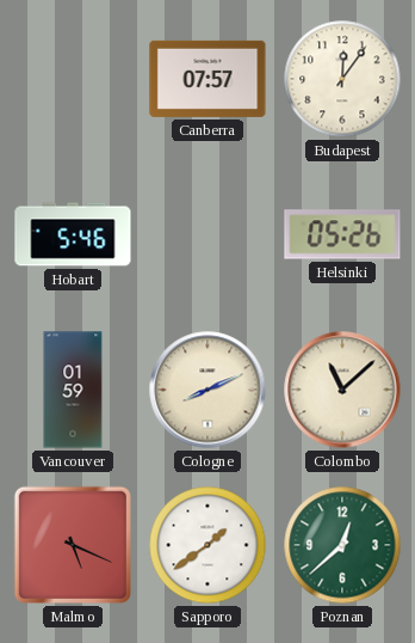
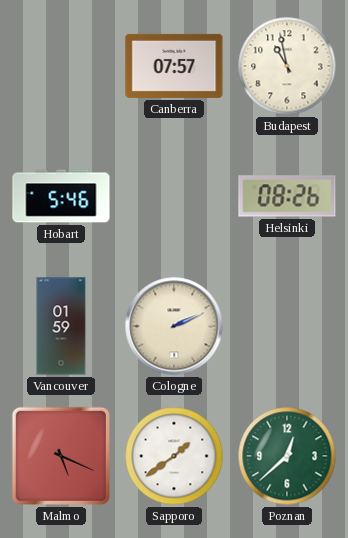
Budapest: 12:06 -> 10:58 (287, 66)
Helsinki: 05:26 -> 08:26 (287, 196)
Cologne: 8:11 -> 2:11 (174, 326)
Colombo: 11:08 -> none (342, 390)
